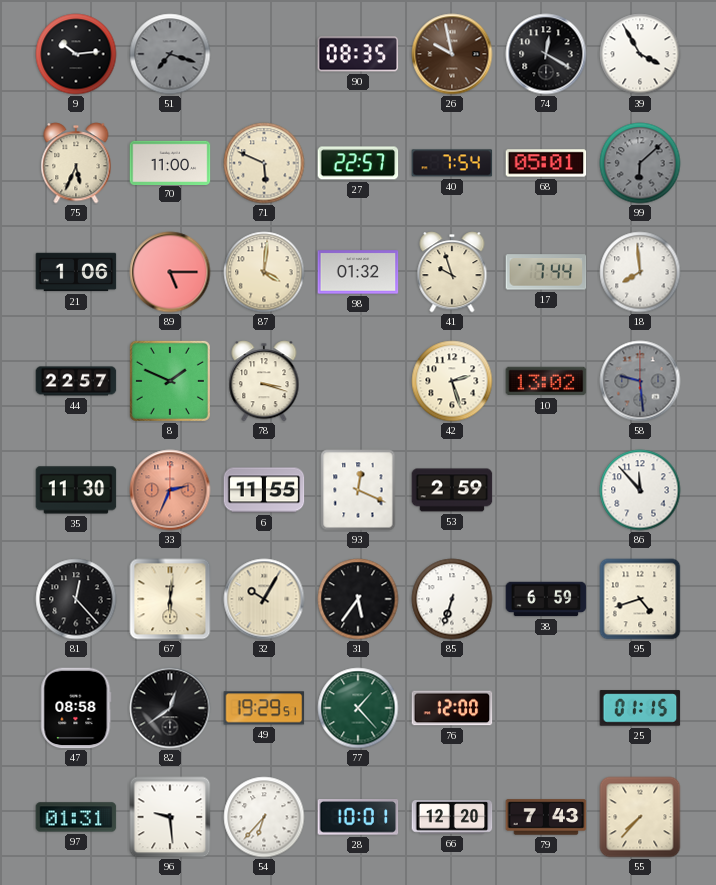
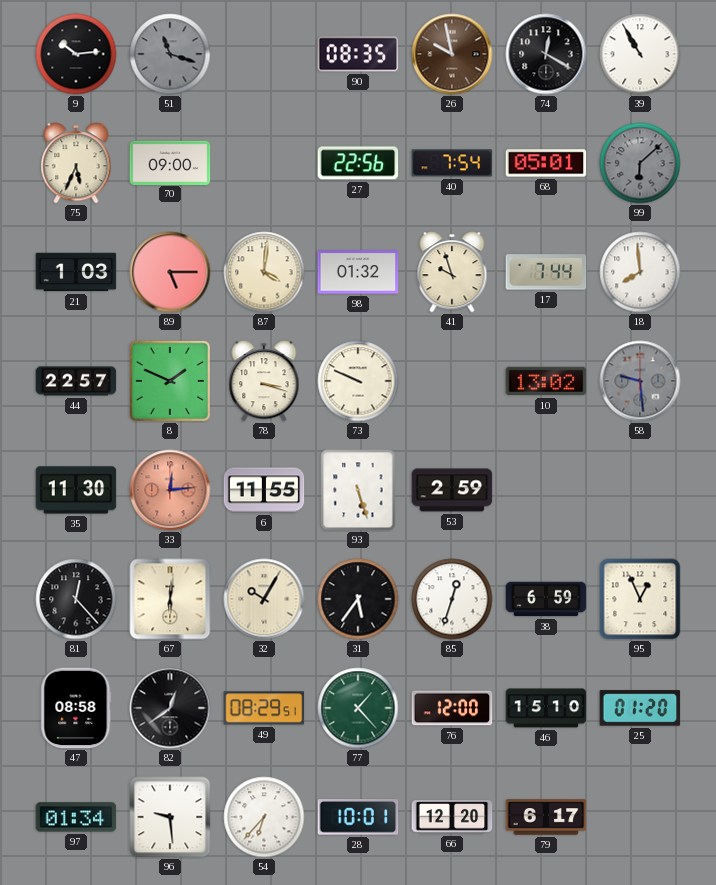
51: 7:18 -> 11:18 (170, 54)
39: 3:55 -> 10:55 (640, 54)
70: 11:00 -> 09:00 (170, 162)
71: 5:49 -> none (264, 163)
27: 22:57 -> 22:56 (358, 163)
21: 1:06 -> 1:03 (76, 272)
73: none -> 9:49 (358, 381)
42: 2:27 -> none (452, 381)
33: 2:34 -> 12:14 (170, 490)
93: 12:19 -> 5:27 (358, 490)
86: 11:53 -> none (640, 490)
85: 6:33 -> 12:33 (452, 599)
95: 4:42 -> 12:56 (640, 599)
49: 19:29 -> 08:29 (264, 708)
46: none -> 15:10 (546, 708)
25: 01:15 -> 01:20 (640, 708)
97: 01:31 -> 01:34 (76, 817)
79: 7:43 -> 6:17 (546, 817)
55: 7:37 -> none (640, 817)
